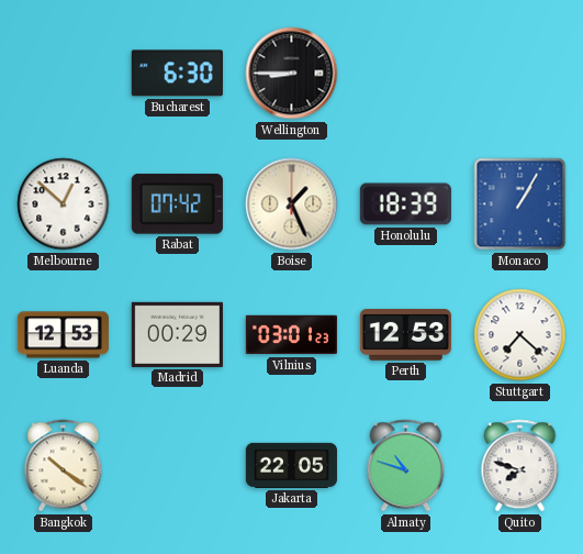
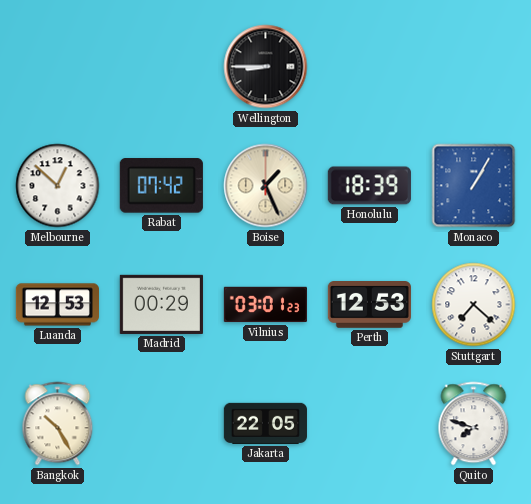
Bucharest: 6:30 -> none (177, 74)
Bangkok: 10:21 -> 10:25 (58, 424)
Almaty: 10:48 -> none (406, 466)
